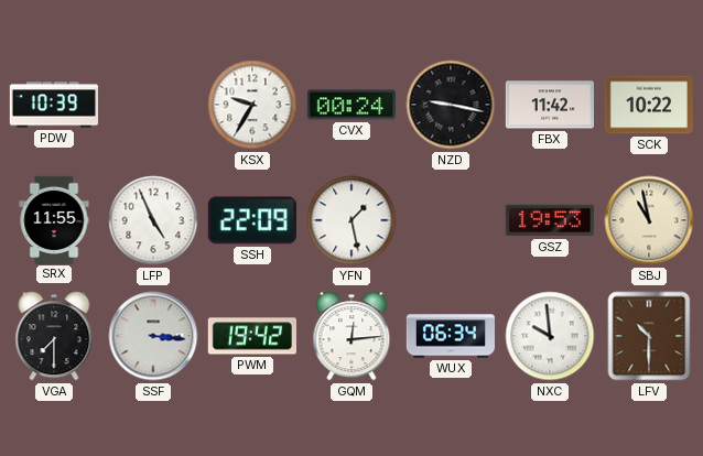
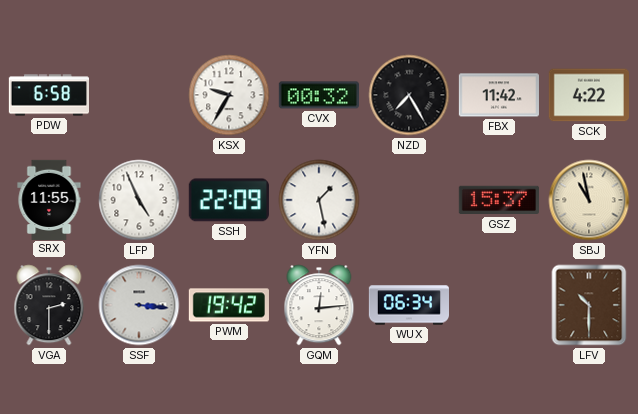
PDW: 10:39 -> 6:58 (48, 95)
CVX: 00:24 -> 00:32 (319, 95)
NZD: 9:17 -> 7:25 (409, 95)
SCK: 10:22 -> 4:22 (589, 95)
GSZ: 19:53 -> 15:37 (499, 200)
VGA: 7:30 -> 2:30 (49, 305)
NXC: 9:59 -> none (550, 336)
